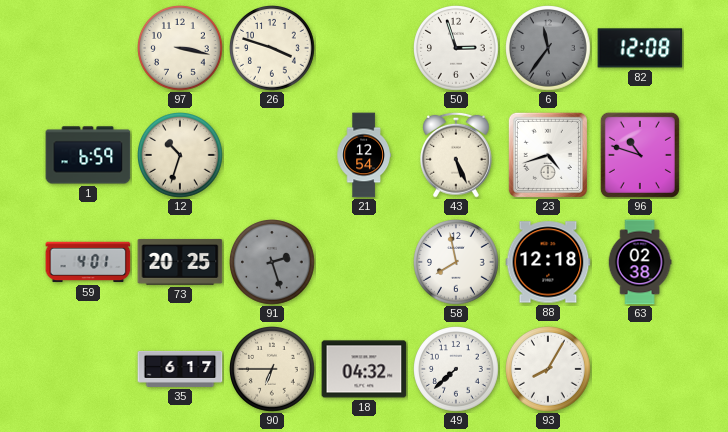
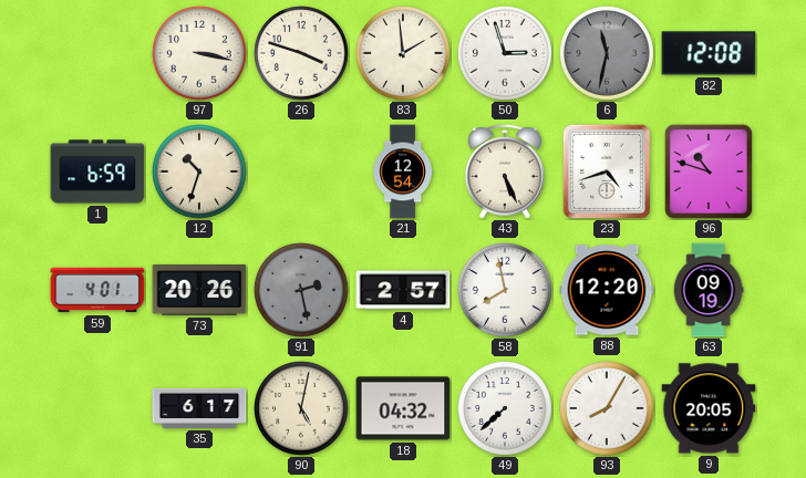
83: none -> 1:59 (404, 54)
6: 11:36 -> 11:32 (608, 54)
73: 20:25 -> 20:26 (199, 290)
91: 2:27 -> 2:28 (302, 291)
4: none -> 2:57 (403, 290)
88: 12:18 -> 12:20 (607, 290)
63: 02:38 -> 09:19 (709, 290)
90: 6:45 -> 5:02 (302, 409)
9: none -> 20:05 (709, 408)
